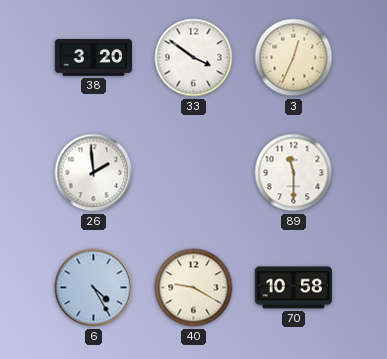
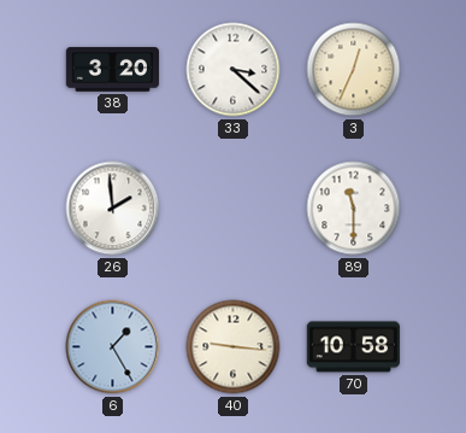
33: 3:51 -> 3:22 (234, 70)
6: 4:25 -> 1:25 (113, 347)
40: 9:20 -> 9:16 (234, 347)
